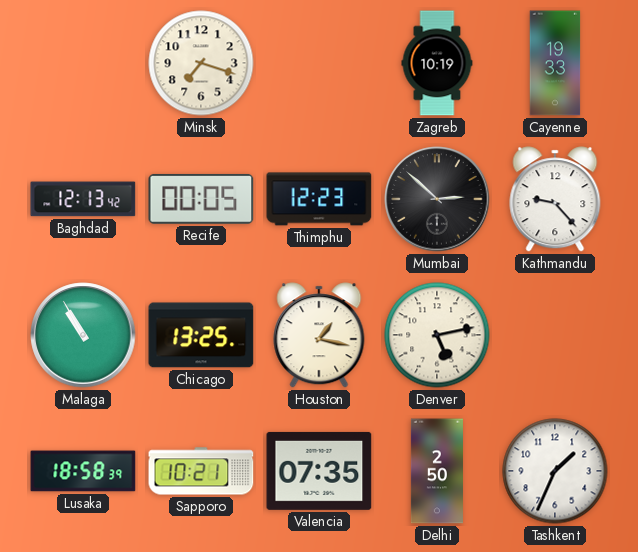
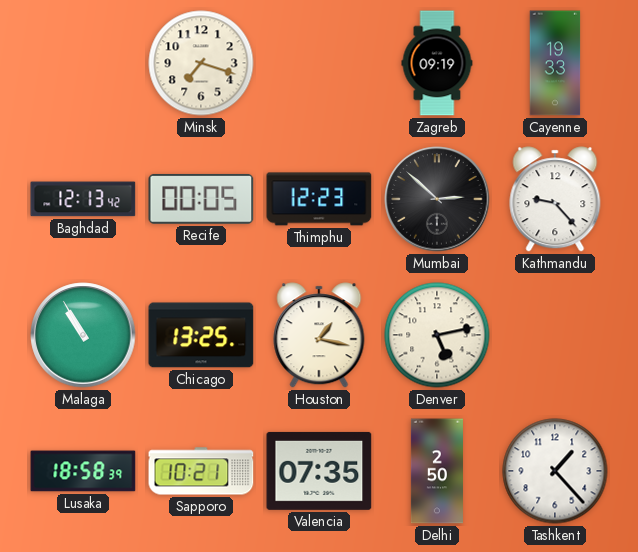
Zagreb: 10:19 -> 09:19 (437, 63)
Tashkent: 1:34 -> 1:23 (555, 471)
